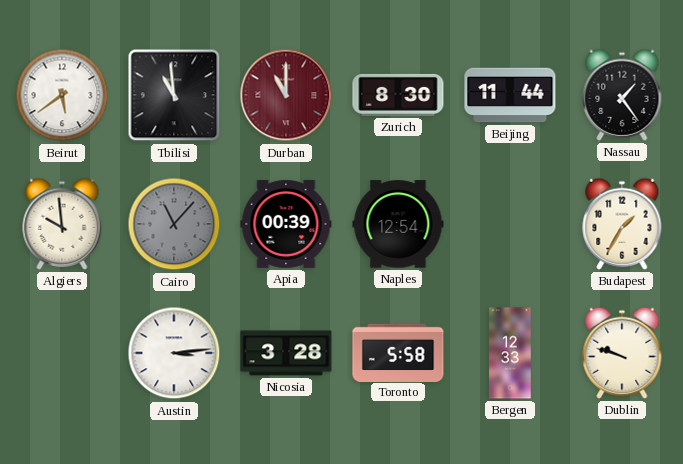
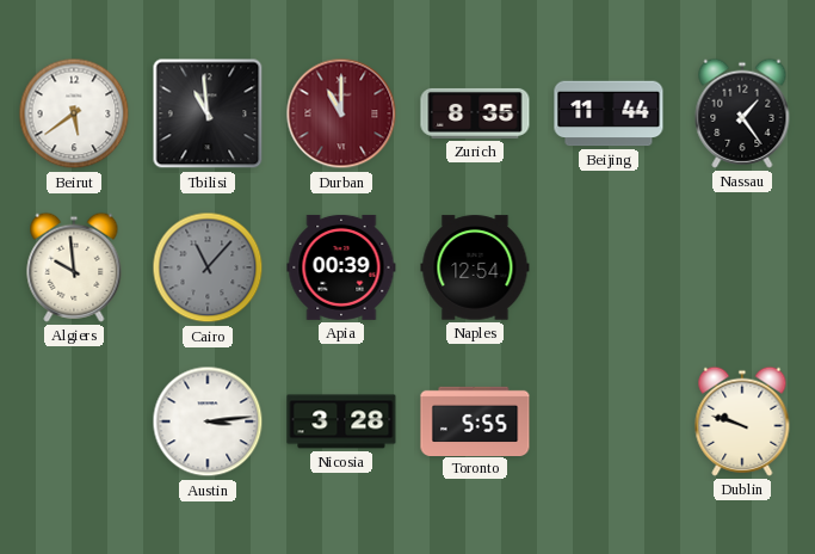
Zurich: 8:30 -> 8:35 (475, 113)
Budapest: 1:35 -> none (622, 224)
Toronto: 5:58 -> 5:55 (475, 420)
Bergen: 12:33 -> none (510, 353)
